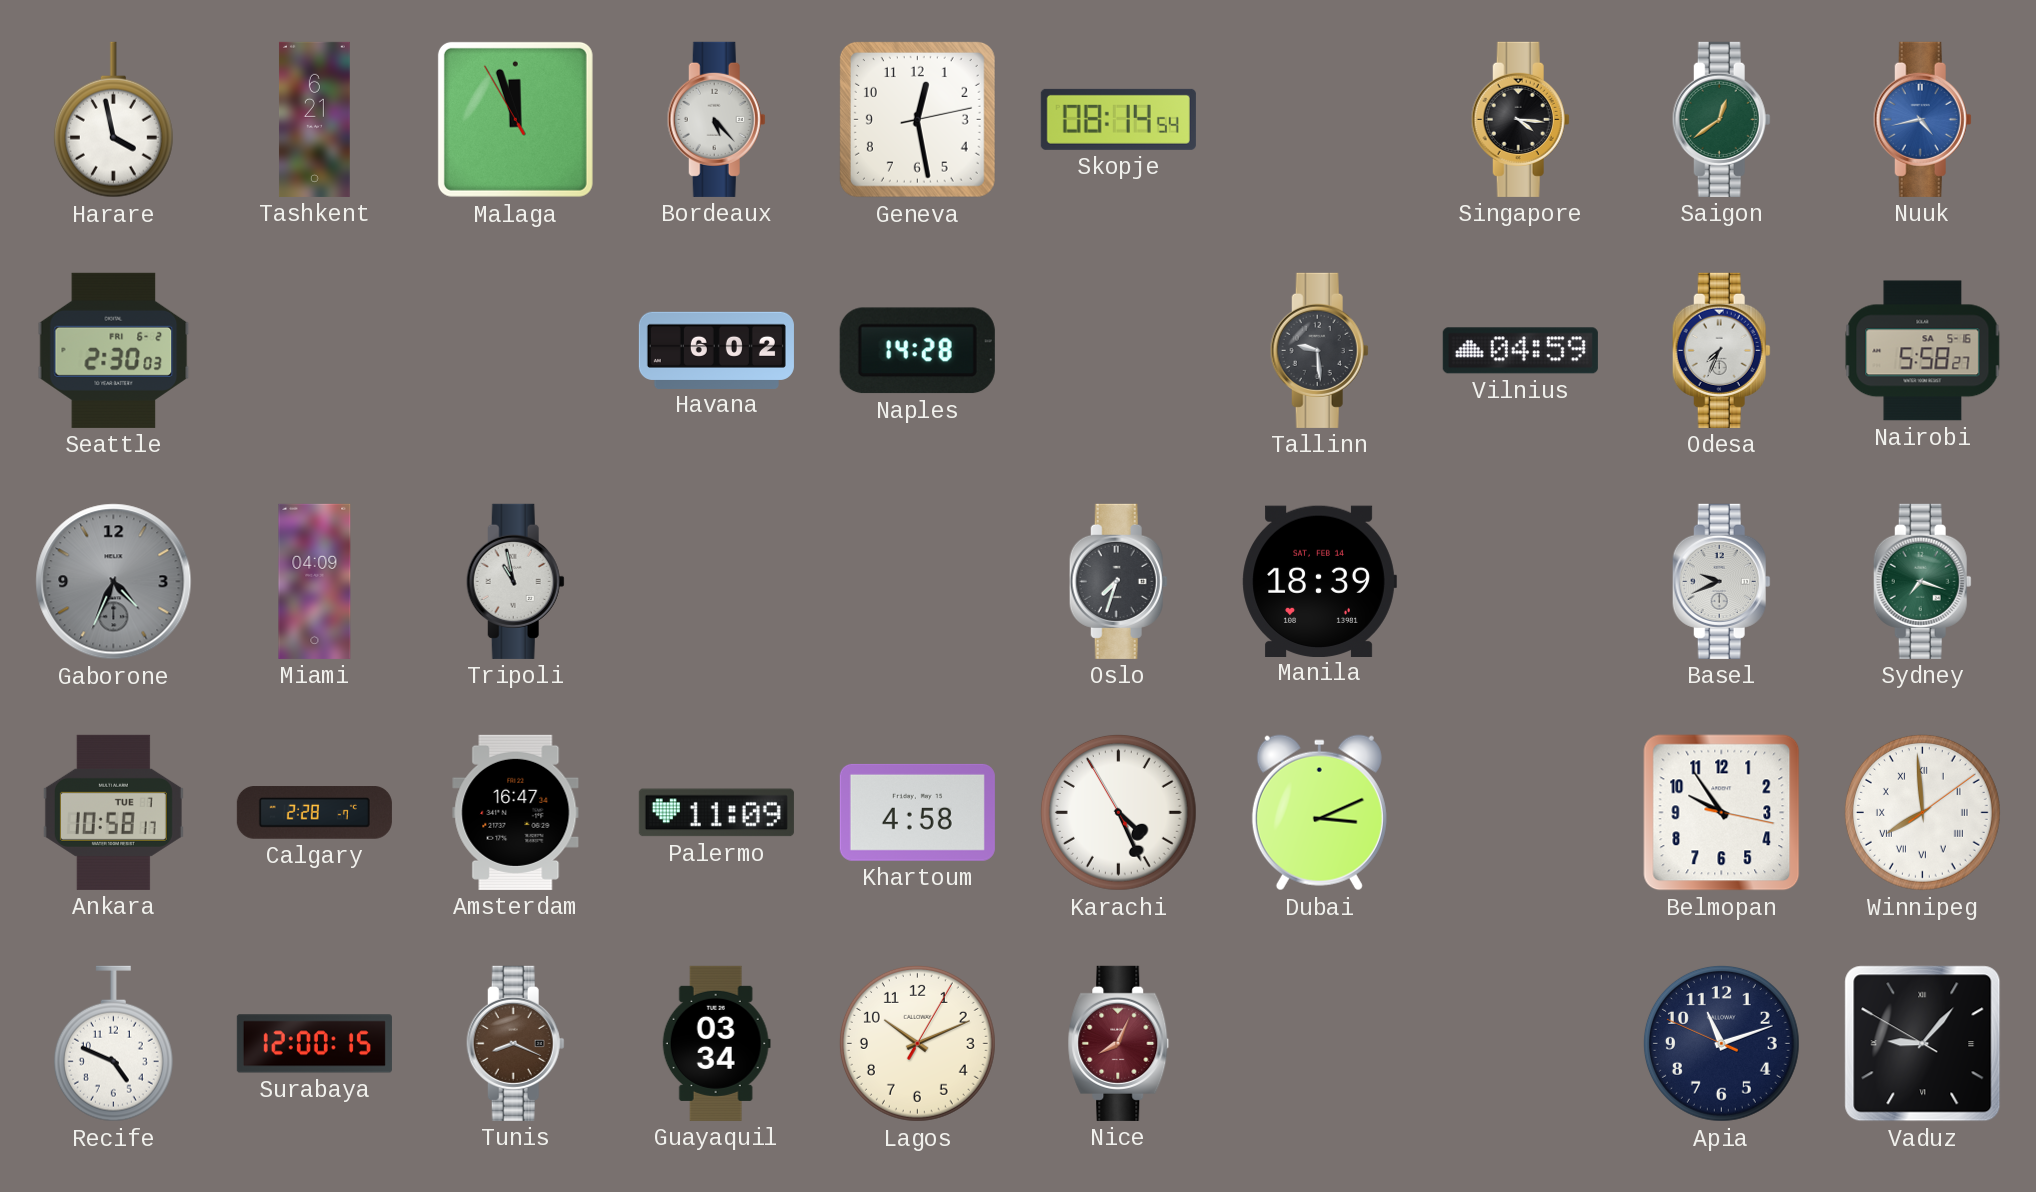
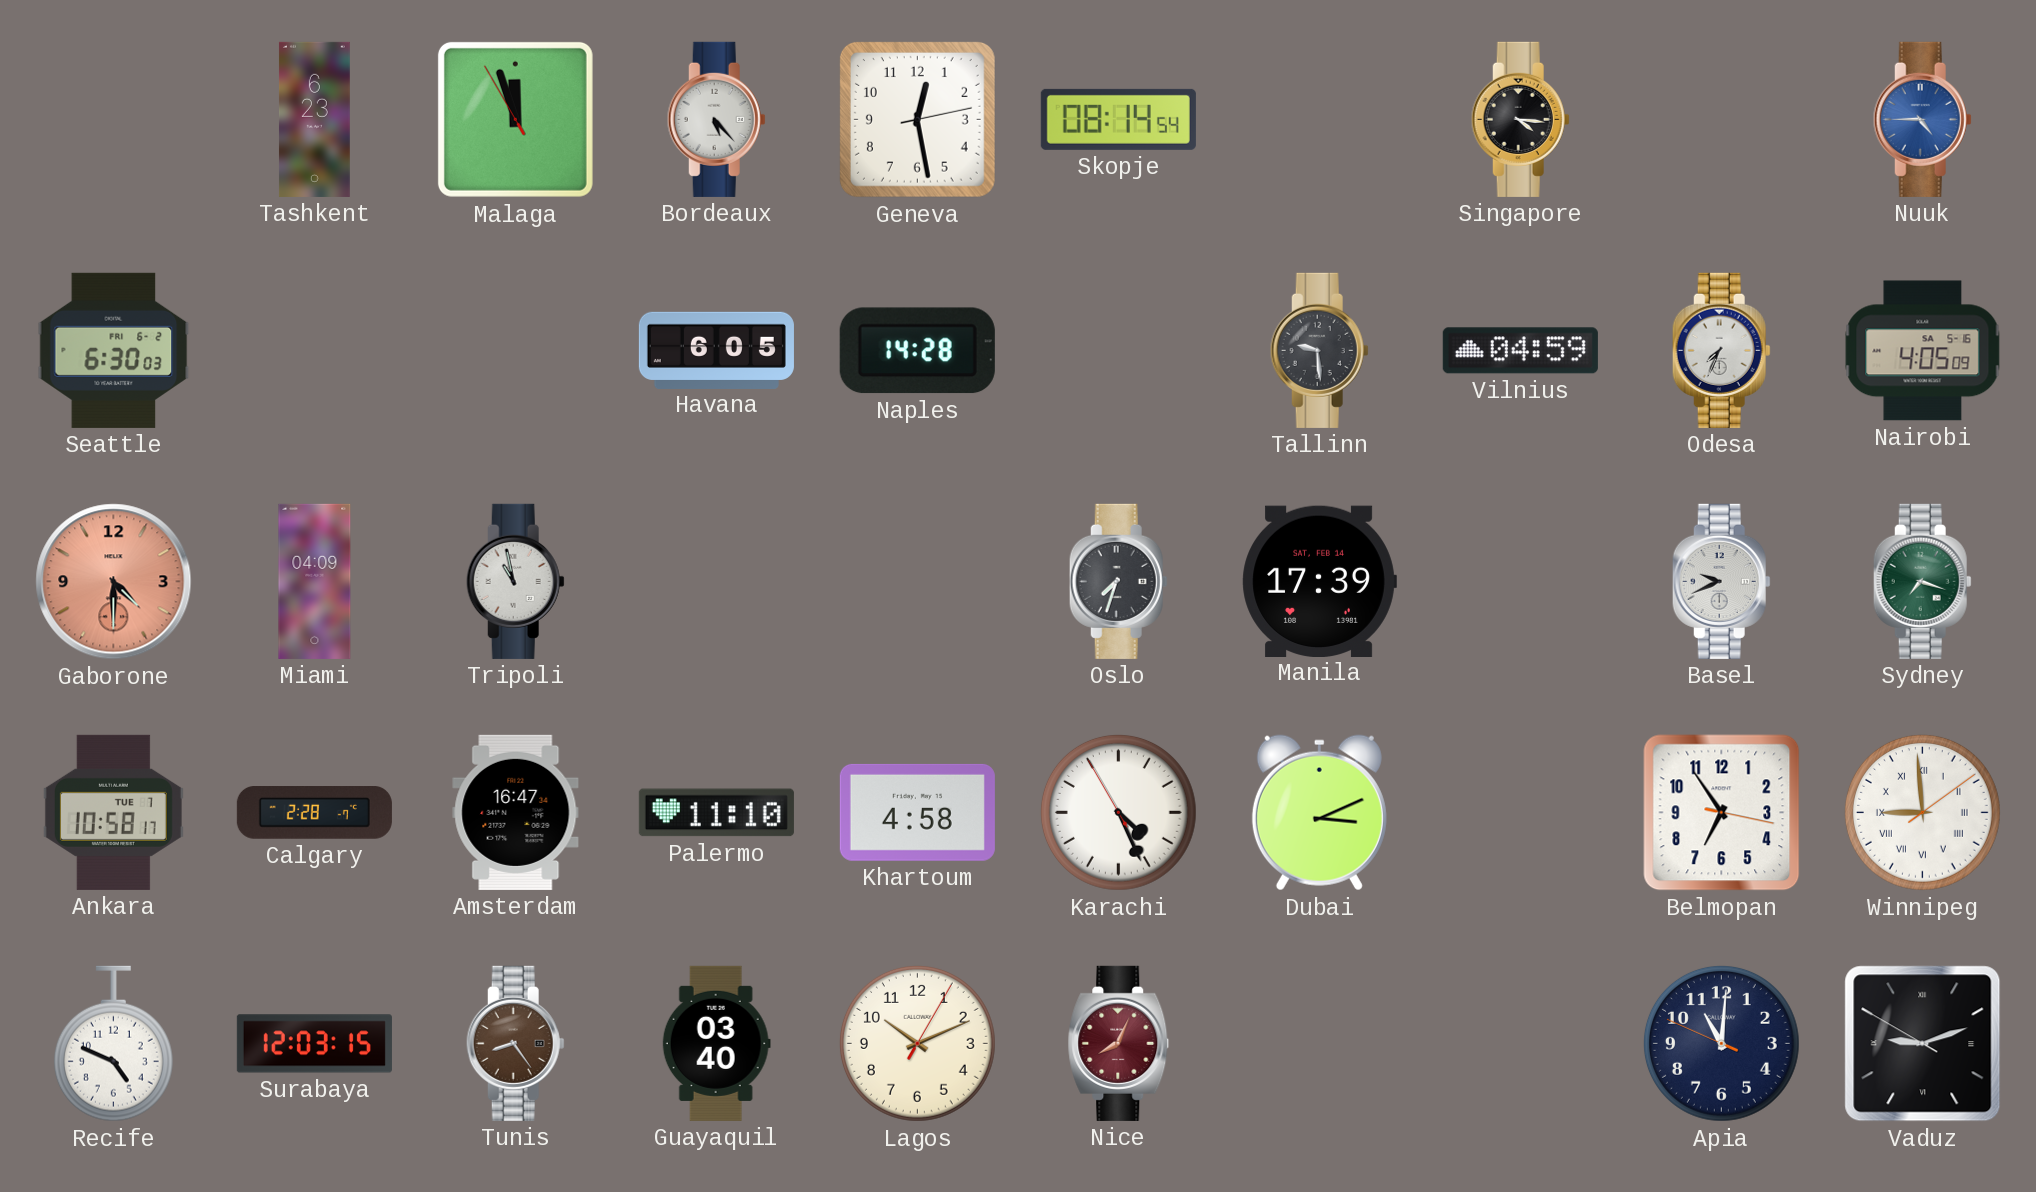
Harare: 3:58 -> none (113, 120)
Tashkent: 6:21 -> 6:23 (314, 119)
Saigon: 12:39 -> none (1721, 119)
Nuuk: 4:43 -> 4:45 (1922, 119)
Seattle: 2:30 -> 6:30 (114, 350)
Havana: 6:02 -> 6:05 (716, 350)
Nairobi: 5:58 -> 4:05 (1923, 351)
Gaborone: 4:34 -> 4:30 (114, 582)
Gaborone dial: grey -> salmon (114, 582)
Manila: 18:39 -> 17:39 (1319, 581)
Palermo: 11:09 -> 11:10 (716, 813)
Belmopan: 9:54 -> 6:54 (1722, 813)
Winnipeg: 7:59 -> 8:59 (1922, 812)
Surabaya: 12:00 -> 12:03 (314, 1044)
Tunis: 8:19 -> 8:24 (515, 1043)
Guayaquil: 03:34 -> 03:40 (716, 1043)
Apia: 11:11 -> 11:00 (1721, 1043)
Vaduz: 9:06 -> 9:11 (1923, 1044)
